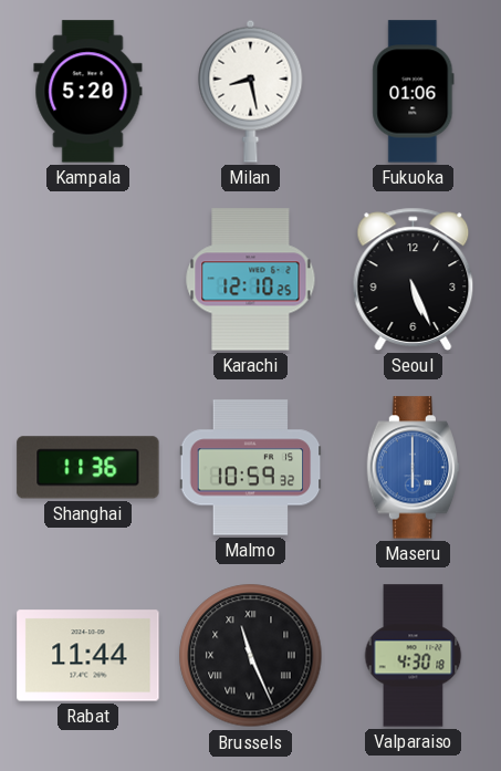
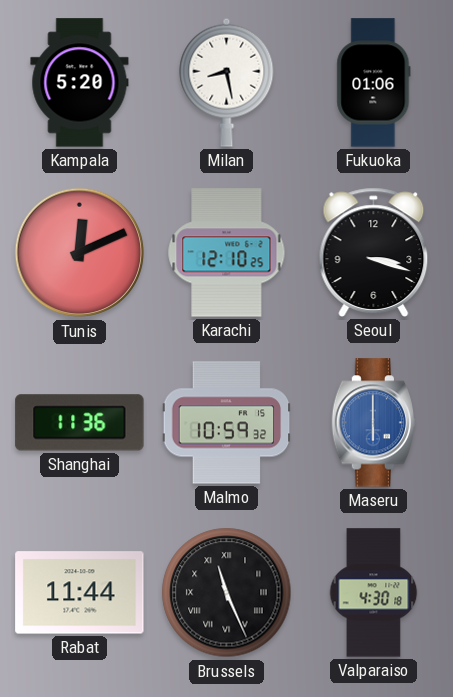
Tunis: none -> 12:11 (80, 253)
Seoul: 5:26 -> 3:18 (374, 252)
